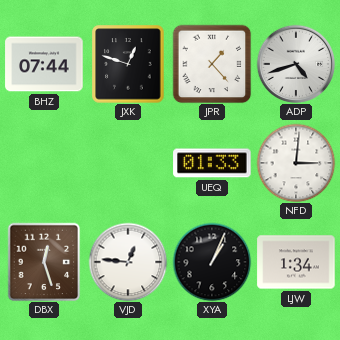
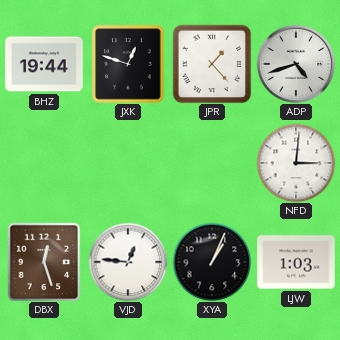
BHZ: 07:44 -> 19:44 (44, 64)
UEQ: 01:33 -> none (212, 163)
LJW: 1:34 -> 1:03 (296, 262)
